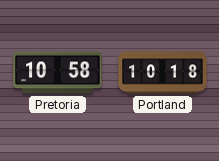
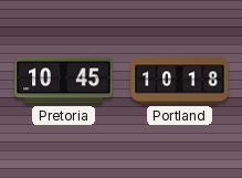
Pretoria: 10:58 -> 10:45 (64, 81)
